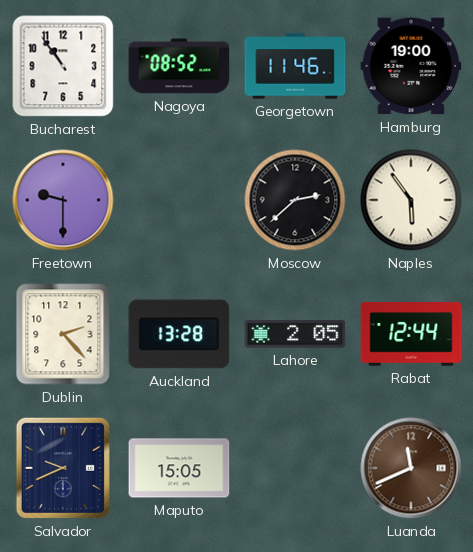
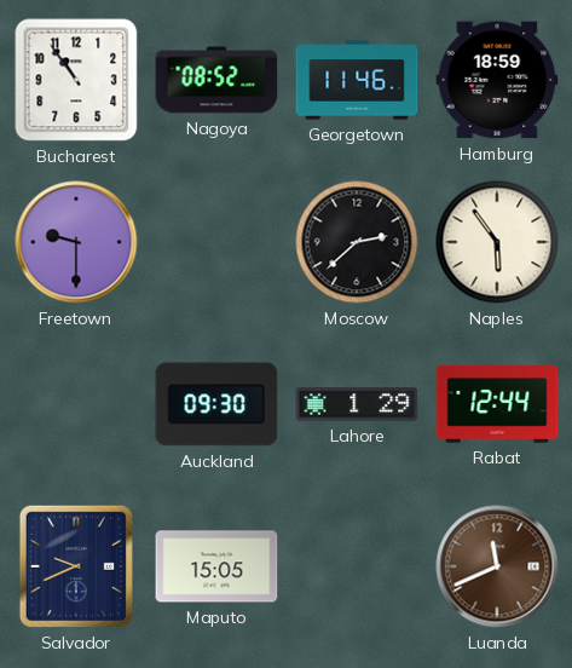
Hamburg: 19:00 -> 18:59 (497, 80)
Dublin: 2:23 -> none (63, 334)
Auckland: 13:28 -> 09:30 (216, 404)
Lahore: 2:05 -> 1:29 (357, 404)
